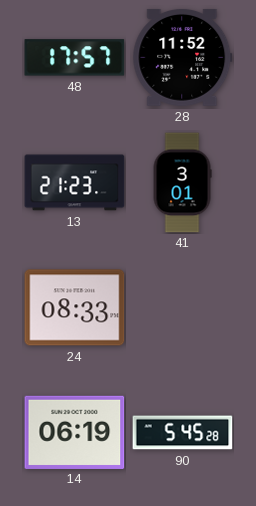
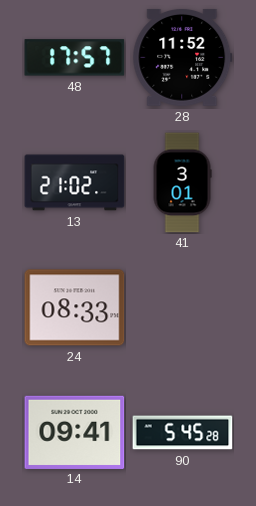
13: 21:23 -> 21:02 (75, 183)
14: 06:19 -> 09:41 (75, 432)
